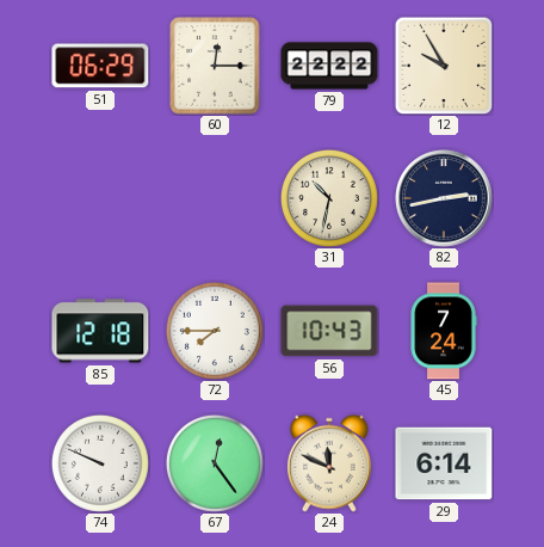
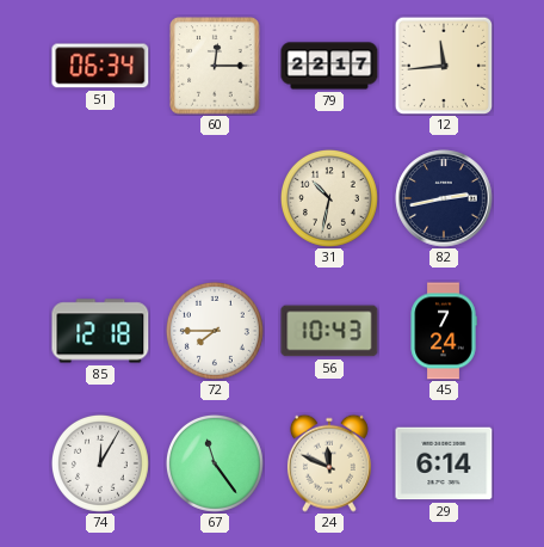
51: 06:29 -> 06:34 (100, 66)
79: 22:22 -> 22:17 (329, 66)
12: 9:55 -> 11:44 (444, 66)
74: 9:49 -> 12:05 (100, 463)
67: 12:24 -> 11:24 (215, 463)
